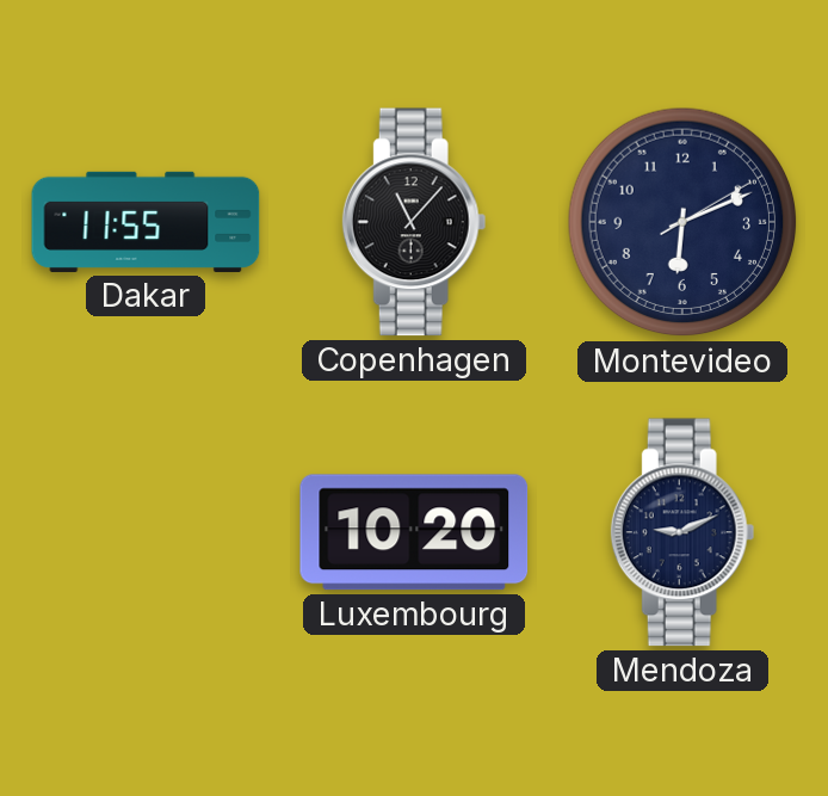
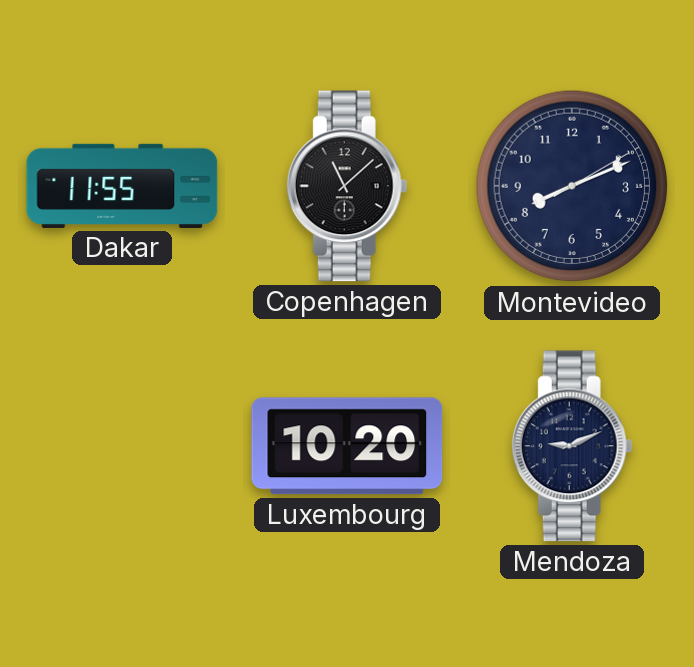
Copenhagen: 11:07 -> 11:08 (347, 186)
Montevideo: 6:11 -> 8:11 (572, 186)
